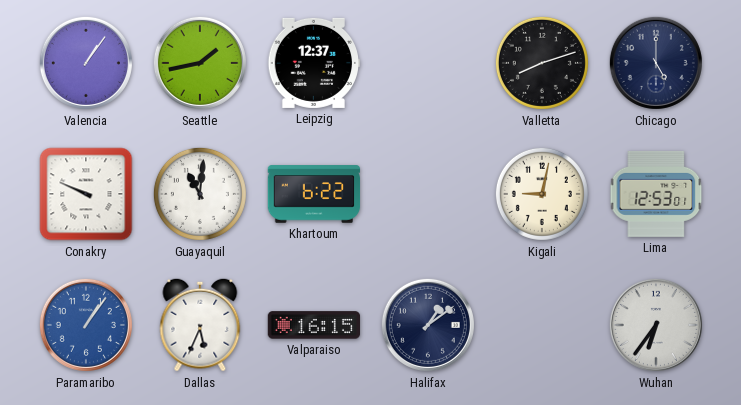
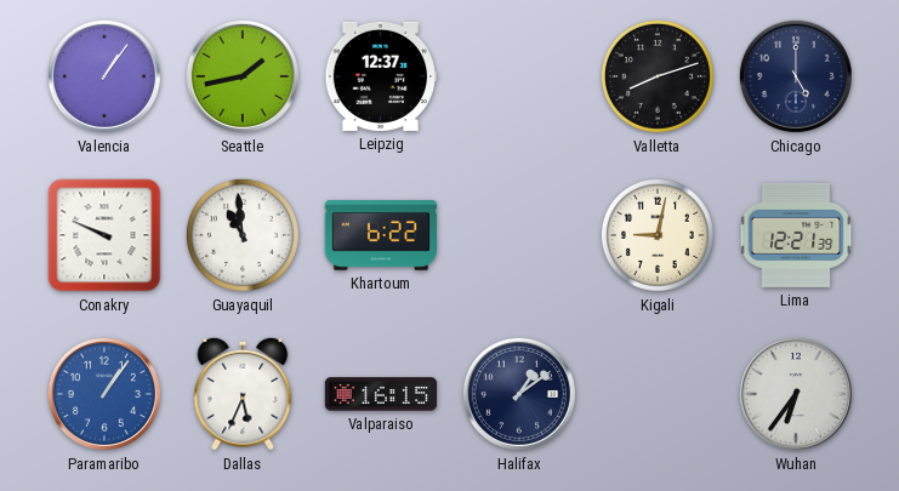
Guayaquil: 11:01 -> 10:59 (243, 235)
Lima: 12:53 -> 12:21 (796, 235)
